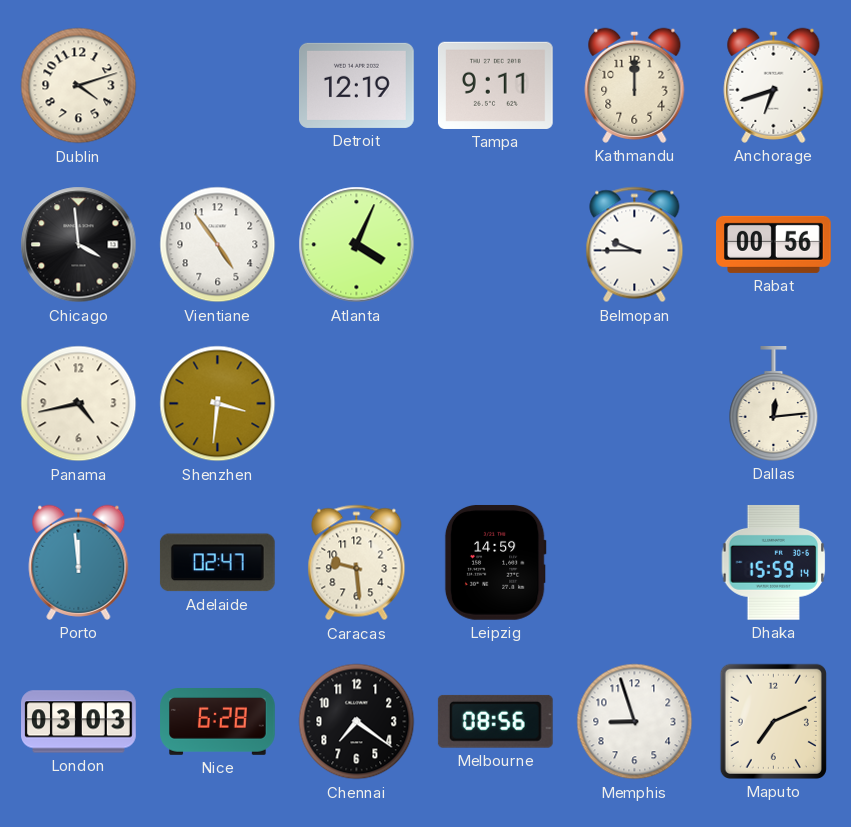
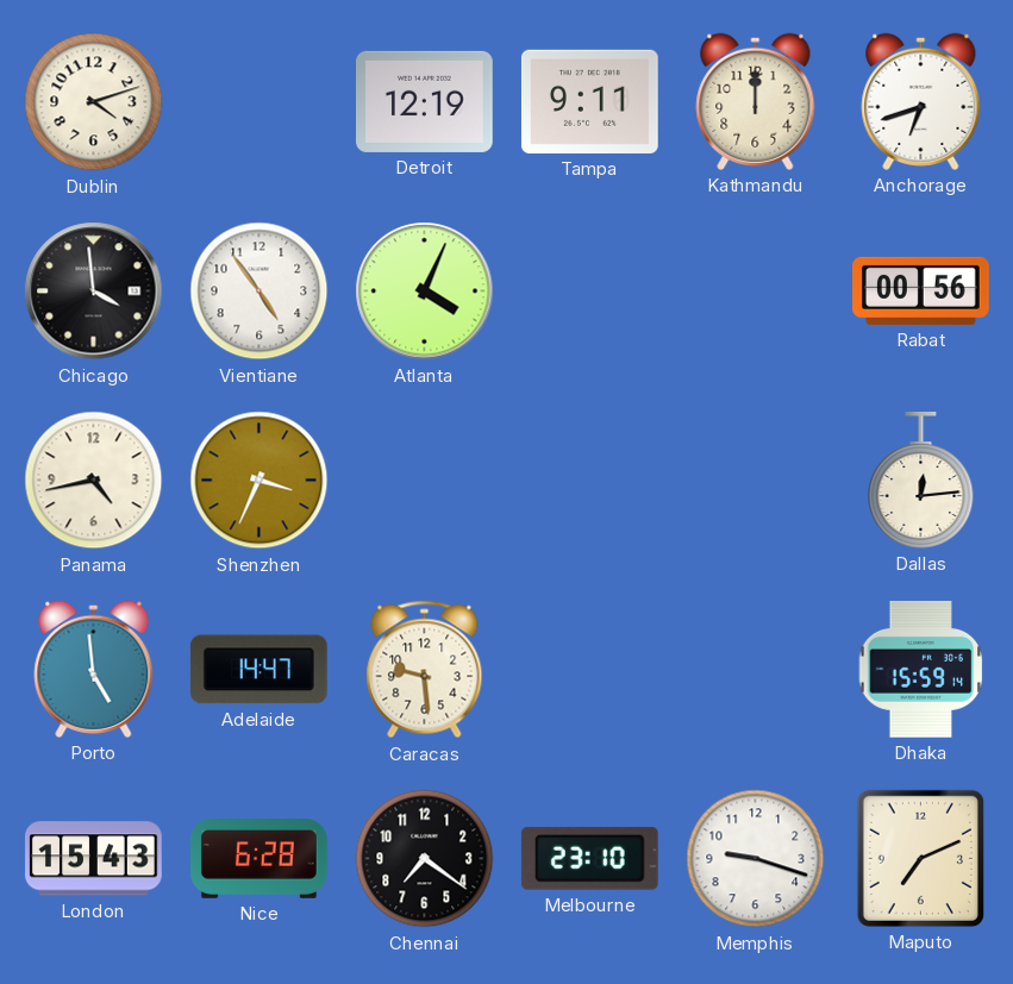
Belmopan: 9:45 -> none (635, 245)
Shenzhen: 3:31 -> 3:34 (259, 481)
Porto: 11:59 -> 4:59 (94, 669)
Adelaide: 02:47 -> 14:47 (258, 670)
Leipzig: 14:59 -> none (495, 562)
London: 03:03 -> 15:43 (94, 859)
Melbourne: 08:56 -> 23:10 (589, 858)
Memphis: 8:57 -> 9:18 (756, 859)
